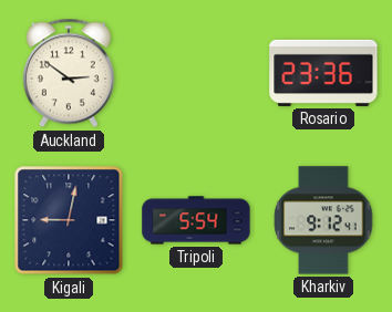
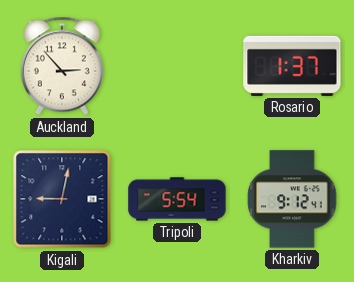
Auckland: 2:51 -> 2:53 (62, 66)
Rosario: 23:36 -> 1:37 (292, 66)
